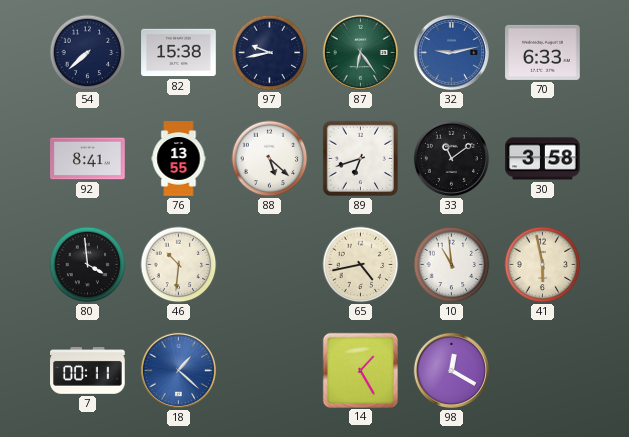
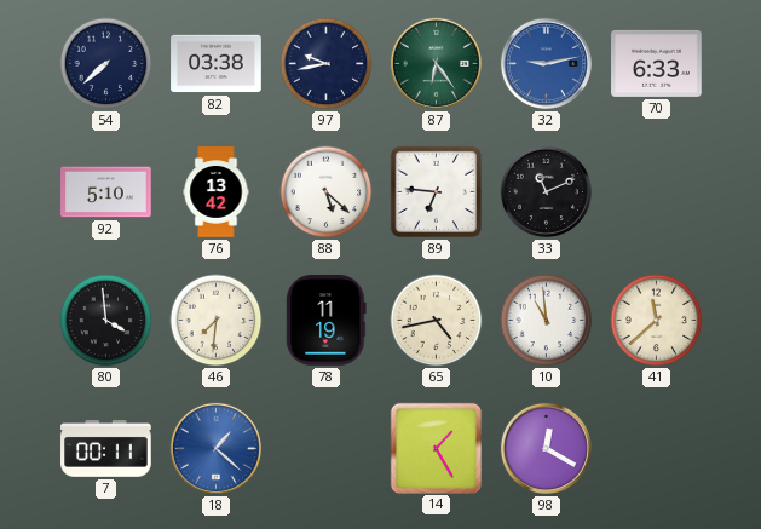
82: 15:38 -> 03:38 (217, 64)
92: 8:41 -> 5:10 (106, 192)
76: 13:55 -> 13:42 (217, 192)
89: 6:42 -> 6:46 (436, 191)
33: 11:09 -> 11:11 (546, 191)
30: 3:58 -> none (543, 159)
46: 10:31 -> 7:31 (217, 321)
78: none -> 11:19 (327, 321)
41: 5:58 -> 11:38 (657, 321)
